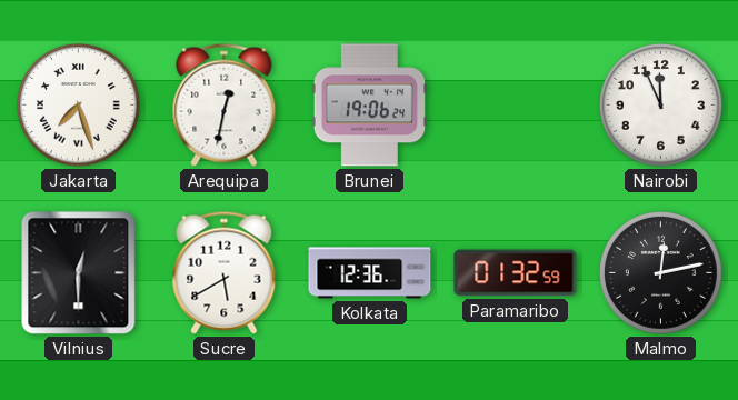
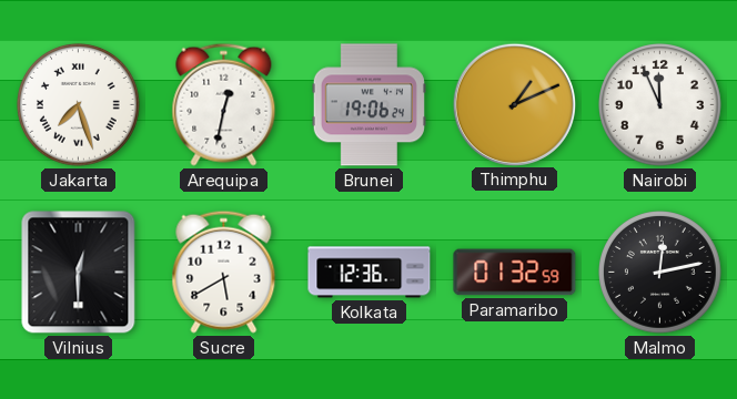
Thimphu: none -> 1:11 (514, 104)
